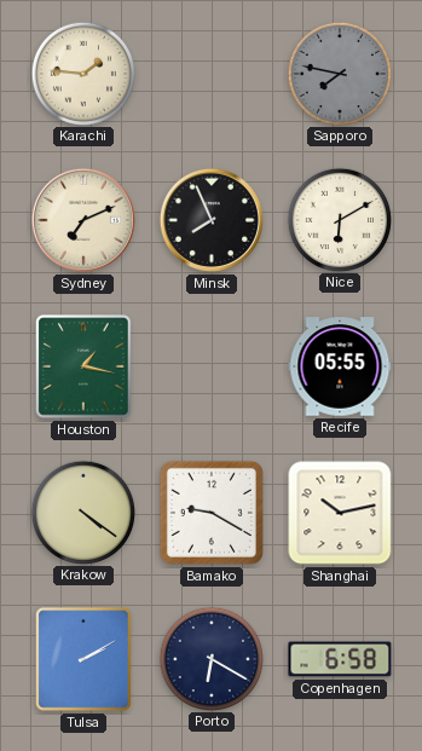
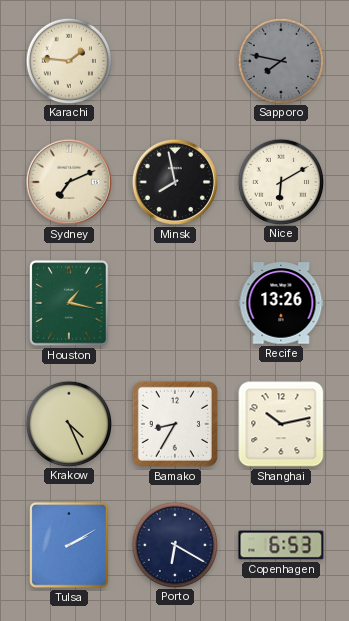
Minsk: 7:56 -> 7:58 (175, 182)
Recife: 05:55 -> 13:26 (281, 303)
Krakow: 4:21 -> 4:26 (68, 423)
Bamako: 9:20 -> 8:35 (175, 424)
Copenhagen: 6:58 -> 6:53 (281, 545)
